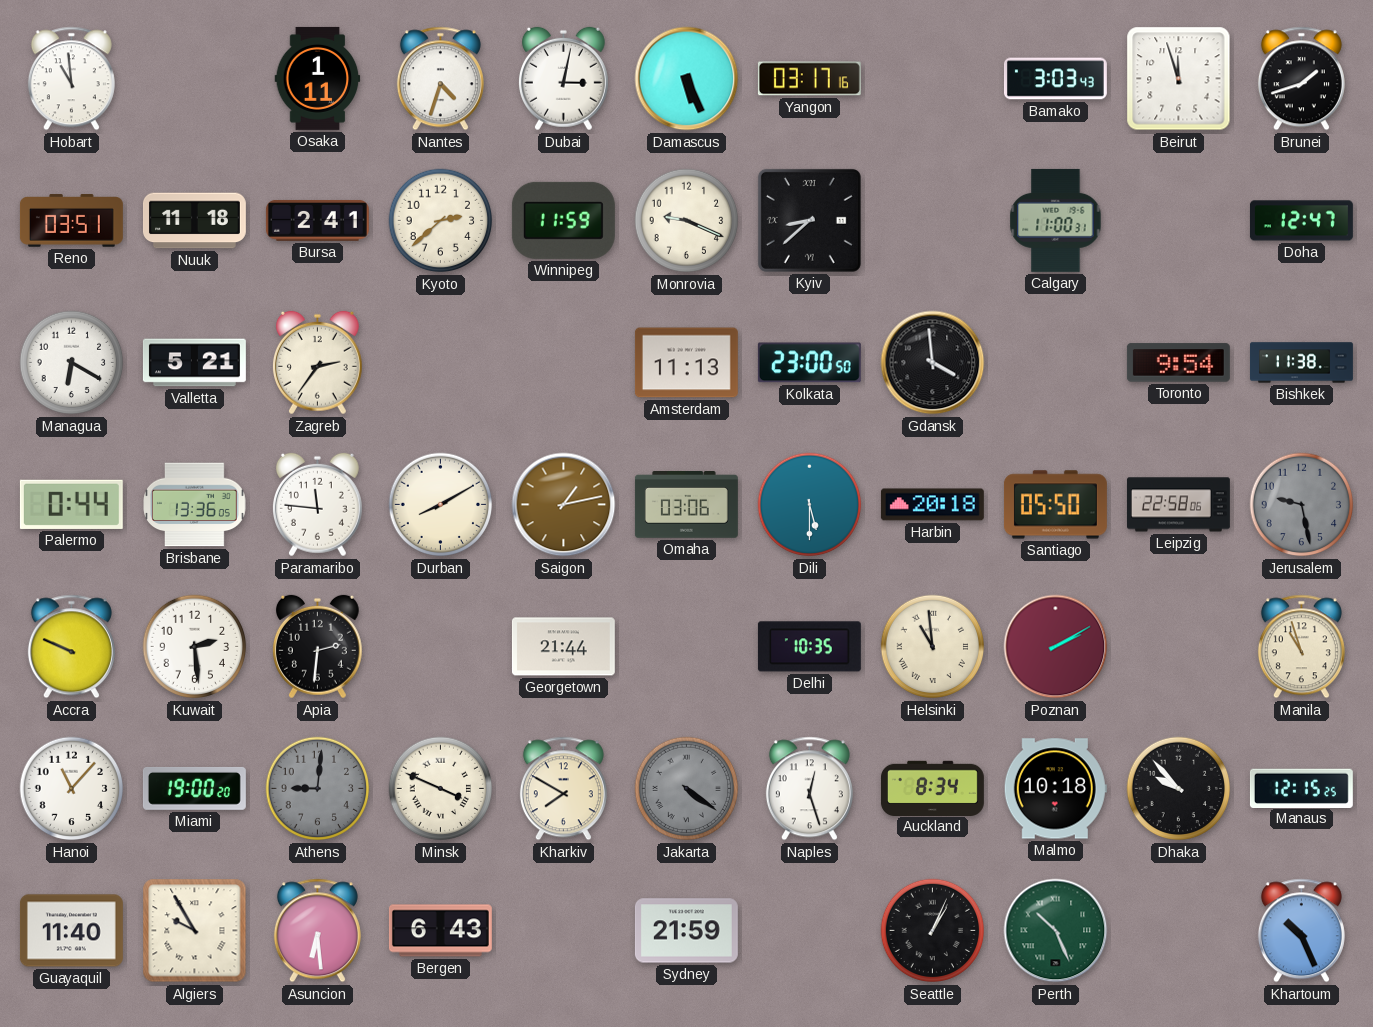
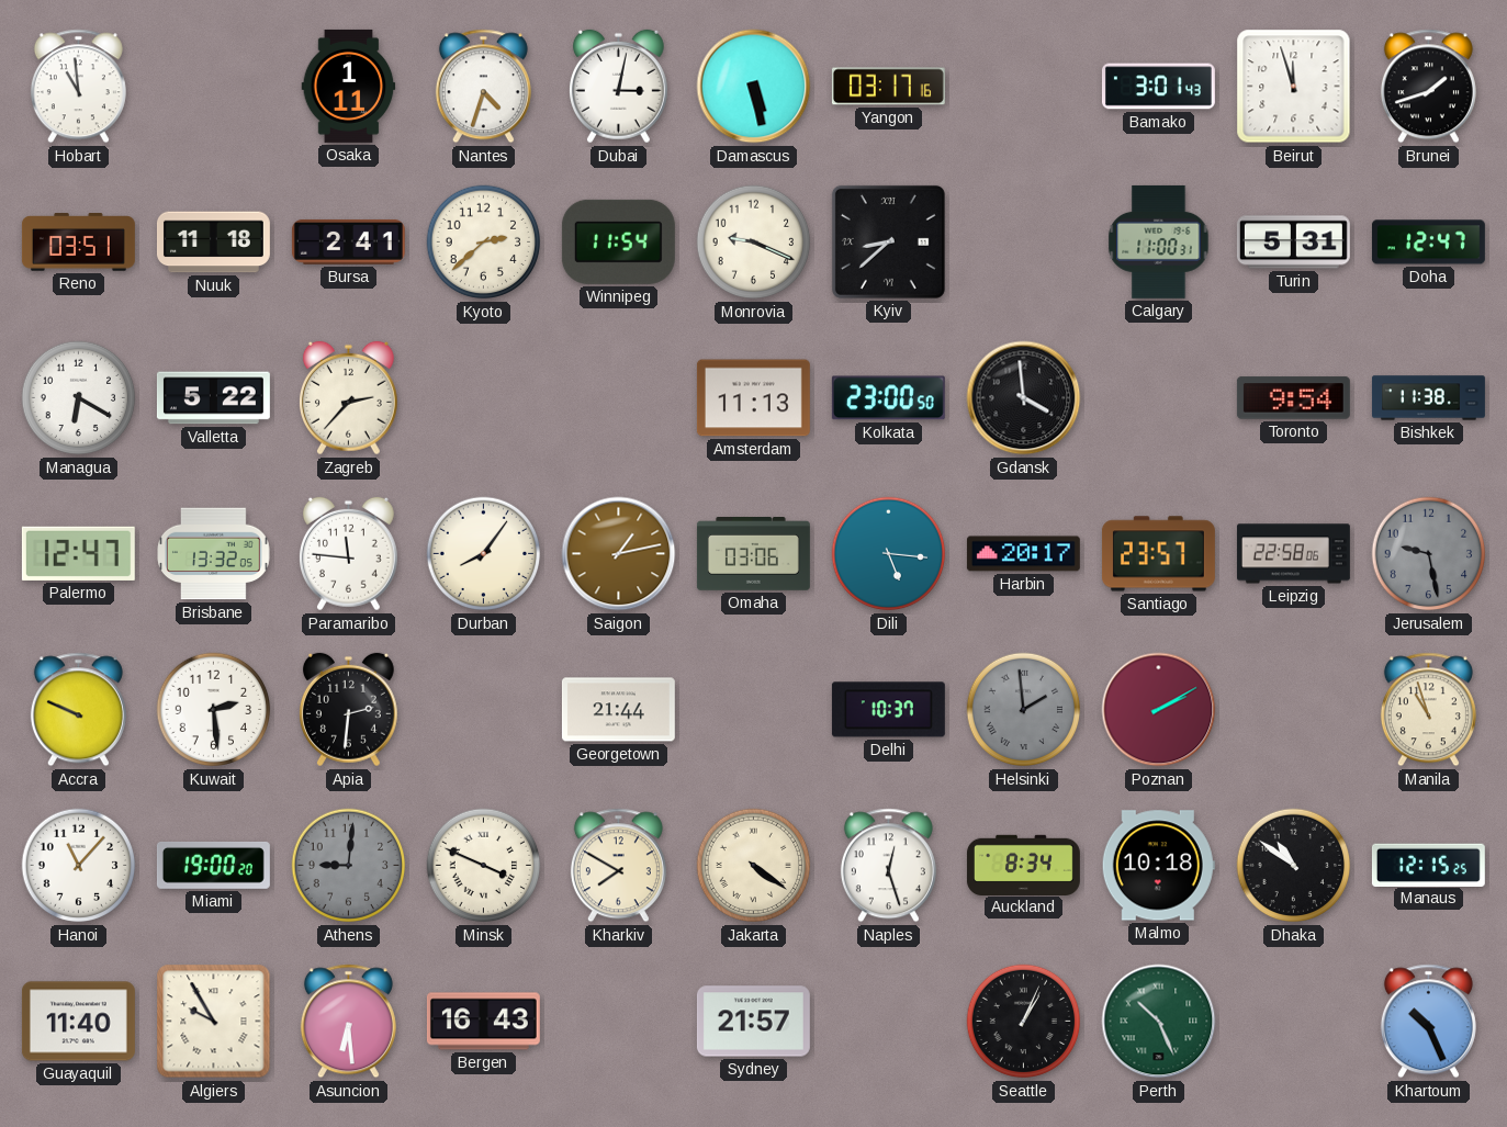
Damascus: 5:26 -> 5:28 (754, 87)
Bamako: 3:03 -> 3:01 (1158, 87)
Winnipeg: 11:59 -> 11:54 (618, 241)
Turin: none -> 5:31 (1293, 243)
Valletta: 5:21 -> 5:22 (213, 398)
Zagreb: 2:36 -> 2:37 (348, 398)
Palermo: 0:44 -> 12:47 (78, 553)
Brisbane: 13:36 -> 13:32 (214, 554)
Durban: 8:10 -> 8:06 (484, 554)
Dili: 5:30 -> 5:16 (889, 554)
Harbin: 20:18 -> 20:17 (1023, 554)
Santiago: 05:50 -> 23:57 (1158, 554)
Delhi: 10:35 -> 10:37 (888, 710)
Helsinki: 10:59 -> 1:59 (1024, 710)
Helsinki dial: cream -> grey (1024, 710)
Jakarta dial: grey -> cream (754, 866)
Dhaka: 9:53 -> 10:51 (1294, 866)
Bergen: 6:43 -> 16:43 (483, 1022)
Sydney: 21:59 -> 21:57 (753, 1022)
